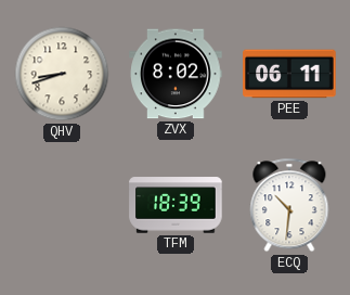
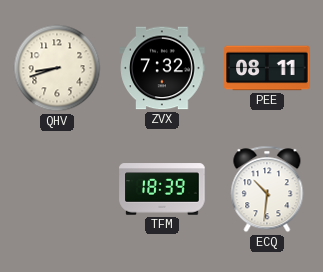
ZVX: 8:02 -> 7:32 (162, 68)
PEE: 06:11 -> 08:11 (267, 68)
